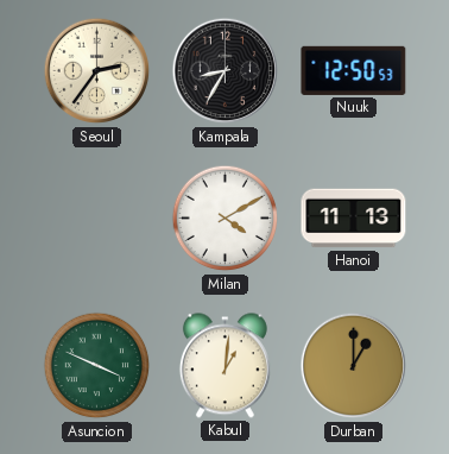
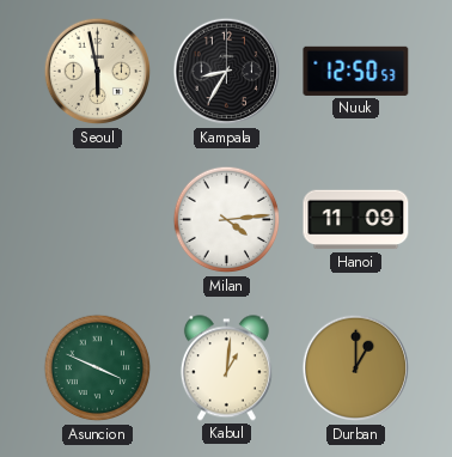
Seoul: 2:36 -> 5:58 (98, 72)
Milan: 4:10 -> 4:14 (227, 220)
Hanoi: 11:13 -> 11:09 (356, 220)
